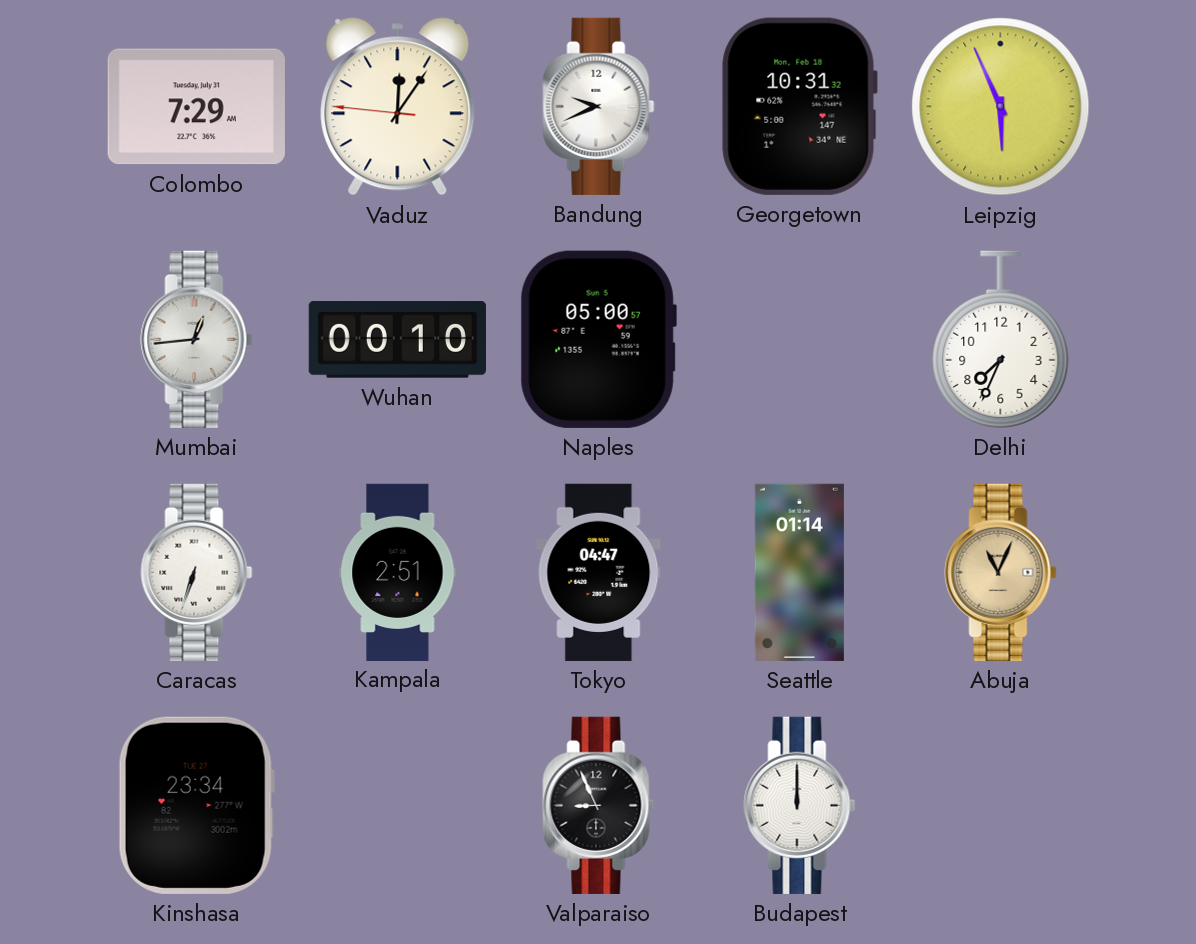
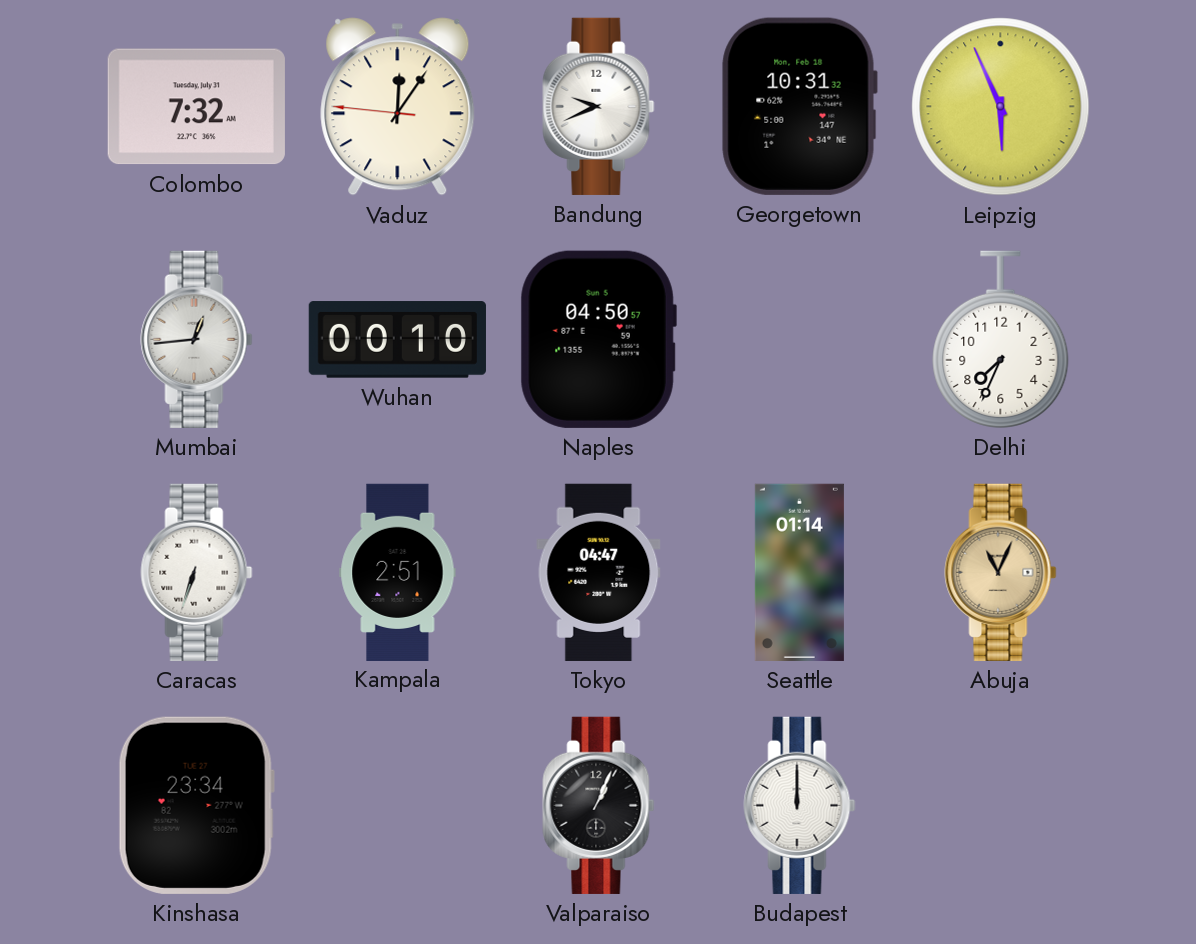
Colombo: 7:29 -> 7:32 (196, 107)
Naples: 05:00 -> 04:50 (598, 339)
Valparaiso: 8:56 -> 1:04 (599, 805)
